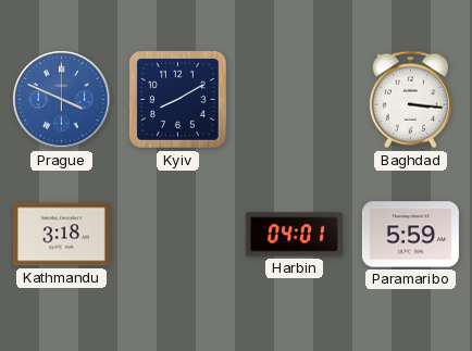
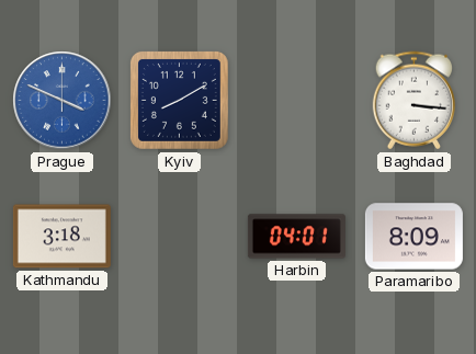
Paramaribo: 5:59 -> 8:09 (413, 237)
